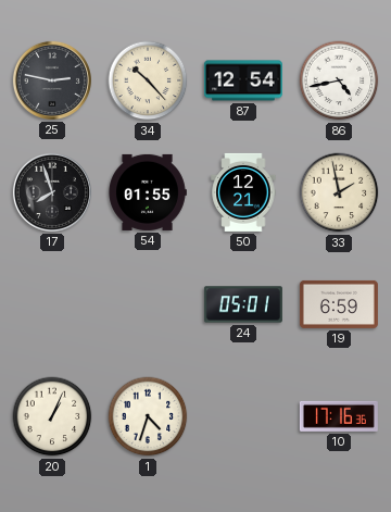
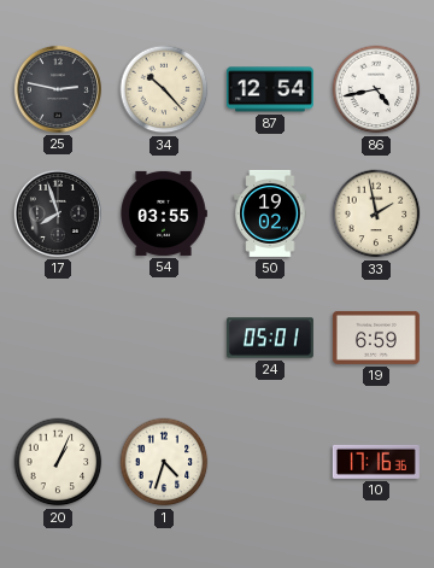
54: 01:55 -> 03:55 (164, 213)
50: 12:21 -> 19:02 (270, 213)
